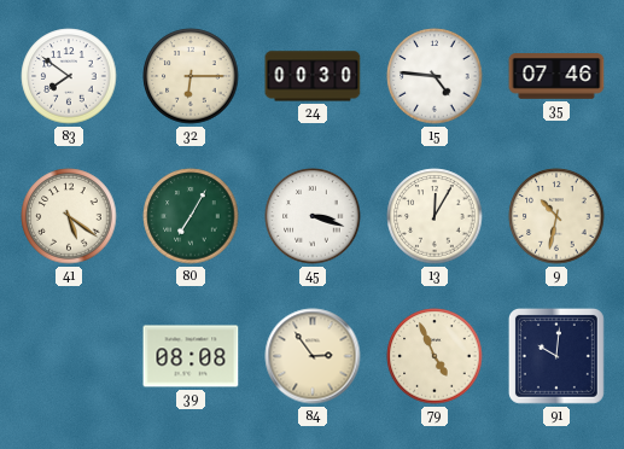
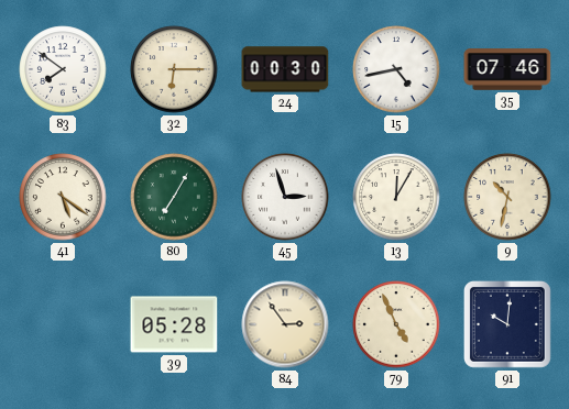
15: 4:46 -> 4:43 (396, 69)
45: 3:18 -> 2:57 (285, 197)
39: 08:08 -> 05:28 (174, 324)
